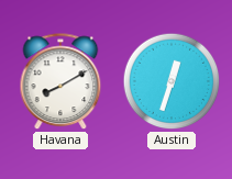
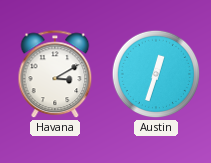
Havana: 8:10 -> 3:10 (55, 75)
